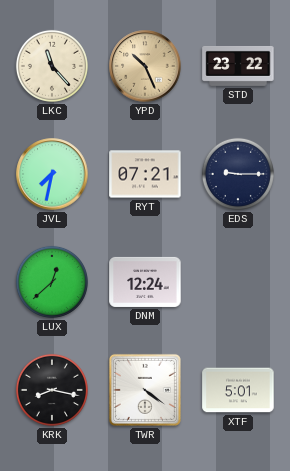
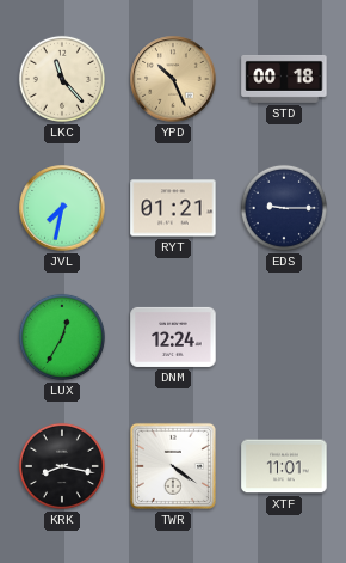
STD: 23:22 -> 00:18 (284, 79)
RYT: 07:21 -> 01:21 (173, 208)
LUX: 12:38 -> 12:35 (62, 337)
XTF: 5:01 -> 11:01 (284, 466)
